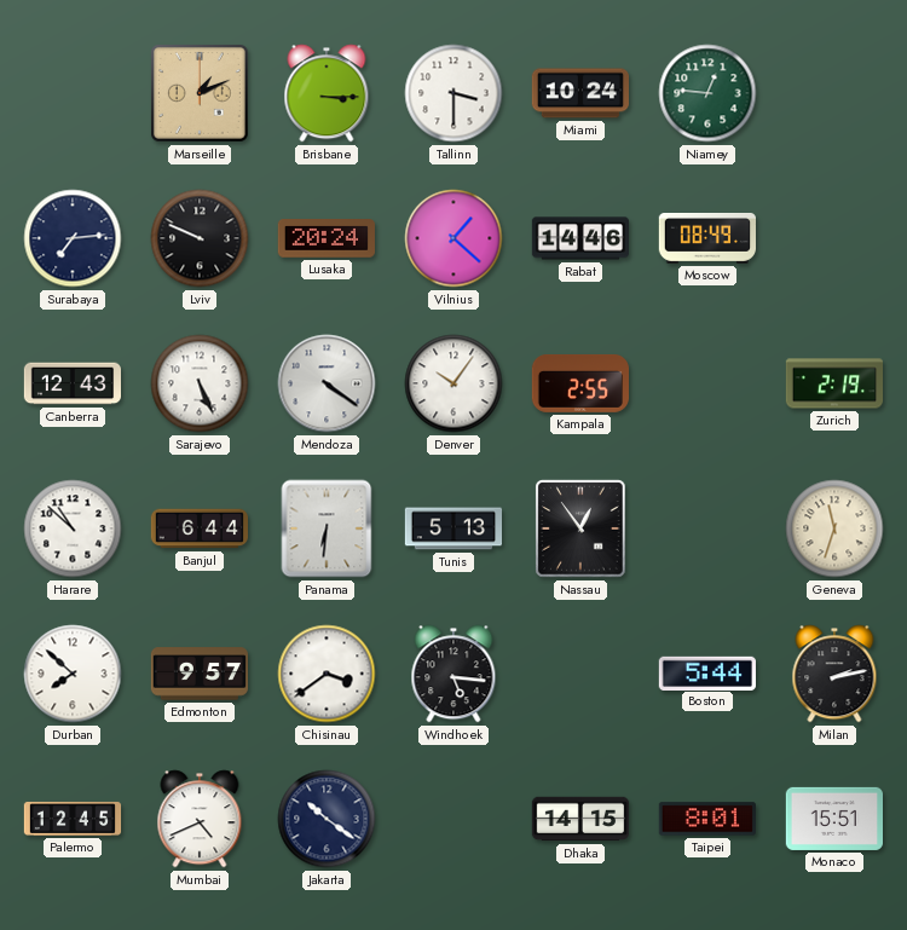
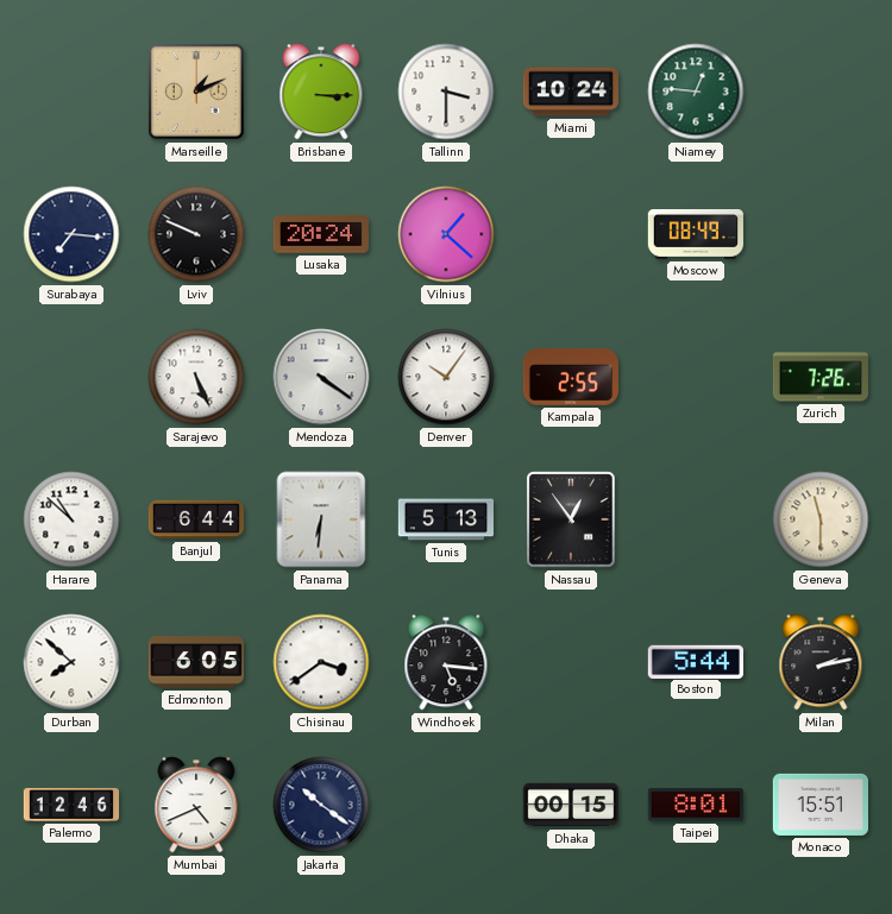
Surabaya: 7:14 -> 7:16 (71, 234)
Rabat: 14:46 -> none (579, 238)
Canberra: 12:43 -> none (71, 383)
Zurich: 2:19 -> 7:26 (819, 377)
Geneva: 11:33 -> 11:30 (821, 519)
Edmonton: 9:57 -> 6:05 (195, 662)
Palermo: 12:45 -> 12:46 (71, 805)
Dhaka: 14:15 -> 00:15 (570, 805)
